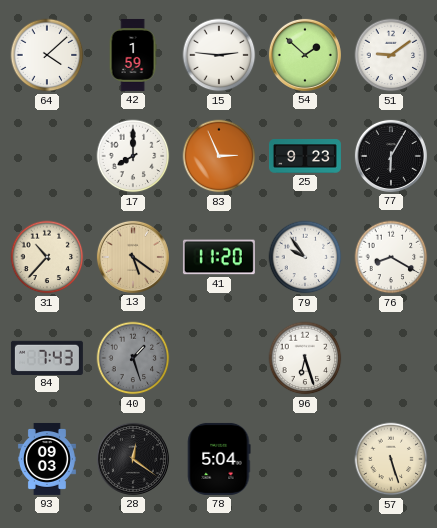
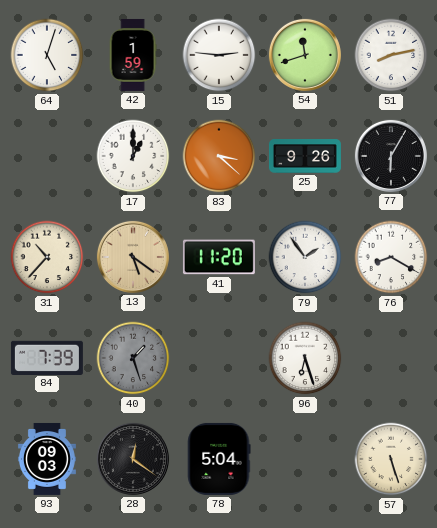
64: 4:08 -> 5:03 (47, 55)
54: 1:52 -> 11:42 (305, 55)
51: 9:09 -> 8:13 (391, 55)
17: 8:00 -> 1:00 (133, 156)
83: 2:56 -> 3:22 (219, 156)
25: 9:23 -> 9:26 (305, 156)
79: 9:54 -> 1:54 (305, 257)
84: 7:43 -> 7:39 (47, 357)
